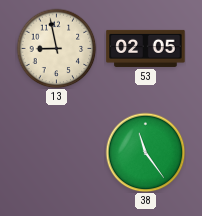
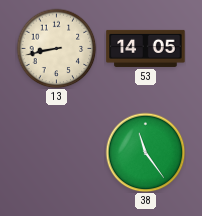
13: 8:58 -> 8:43 (56, 48)
53: 02:05 -> 14:05 (146, 48)
